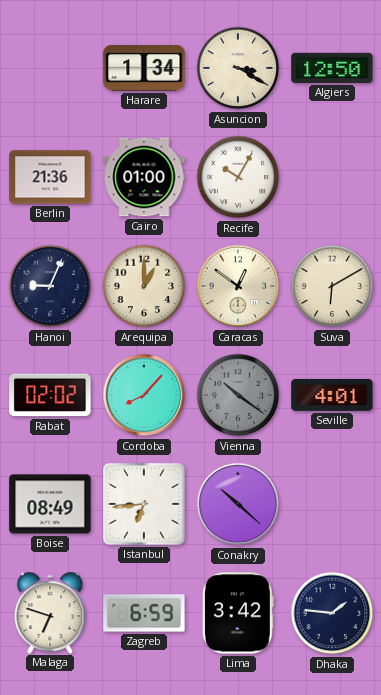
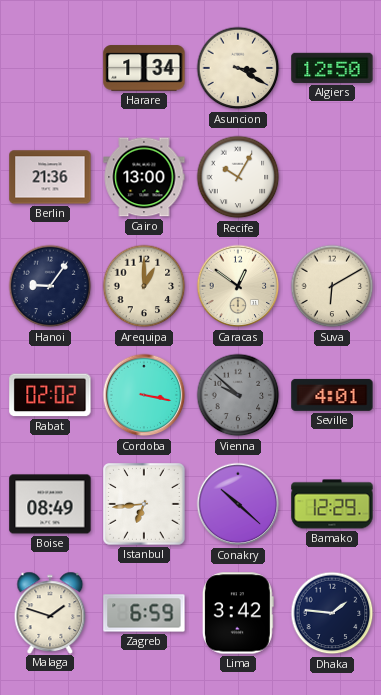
Cairo: 01:00 -> 13:00 (144, 177)
Hanoi: 9:04 -> 9:06 (50, 286)
Cordoba: 8:07 -> 3:17 (144, 395)
Vienna: 10:21 -> 9:52 (238, 395)
Bamako: none -> 12:29 (332, 504)
Malaga: 6:48 -> 1:48 (50, 612)
